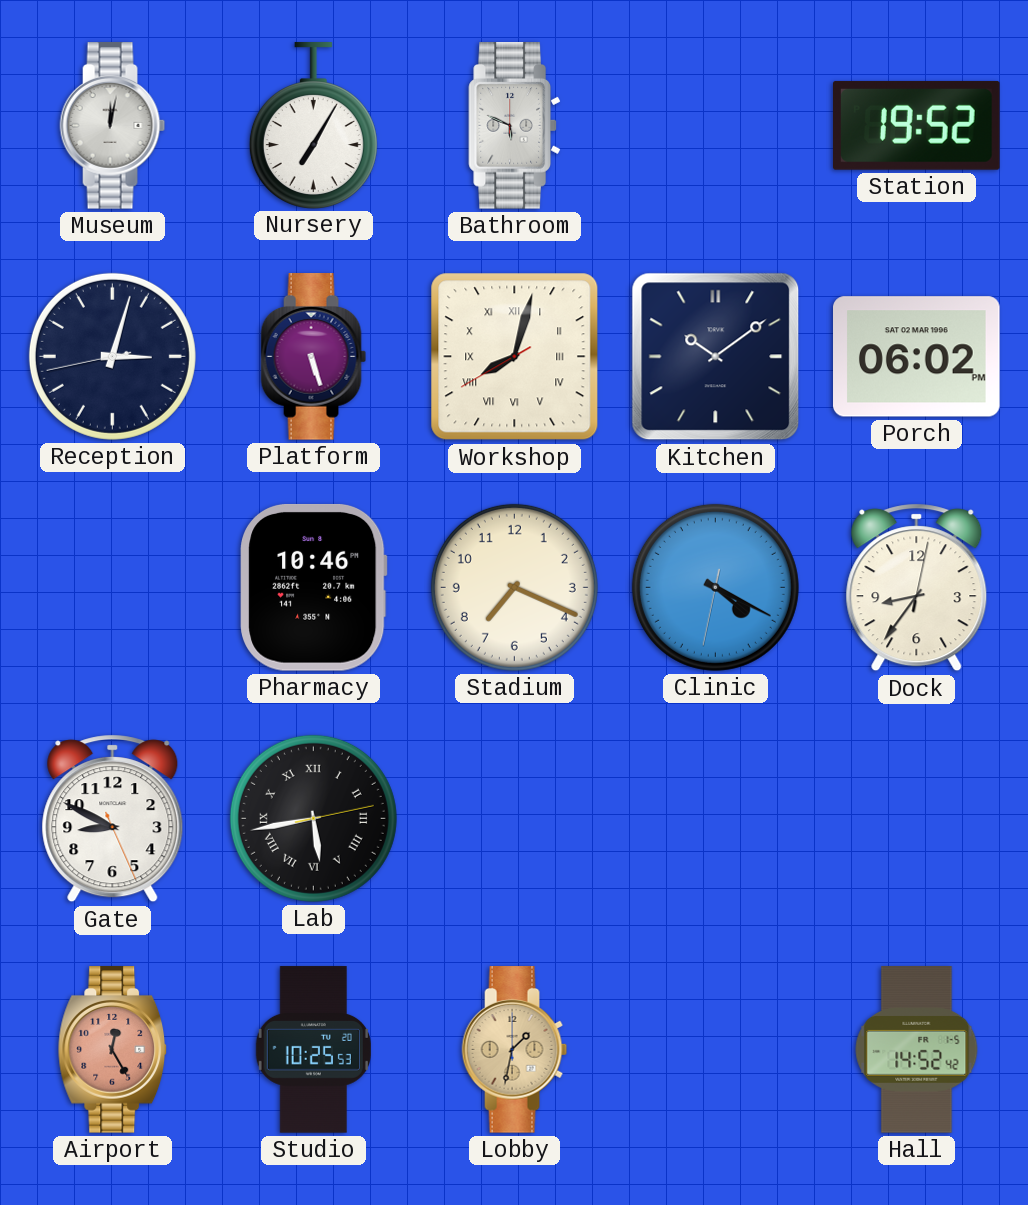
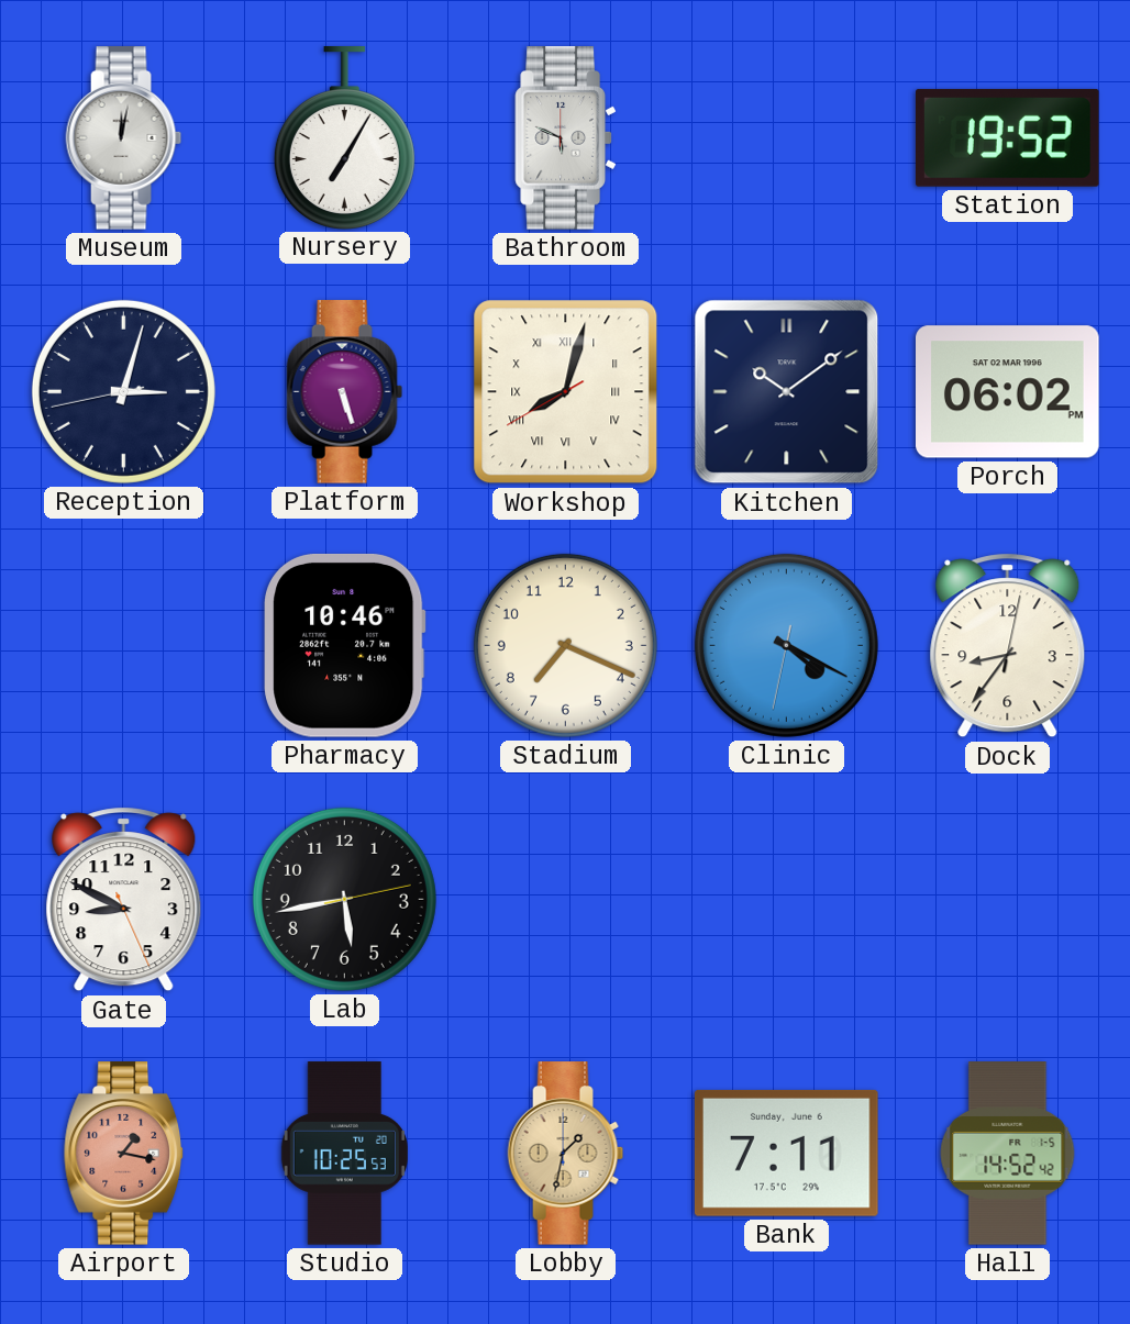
Lab numerals: Roman -> Arabic (344, 899)
Airport: 12:25 -> 1:17 (124, 1154)
Bank: none -> 7:11 (787, 1153)
